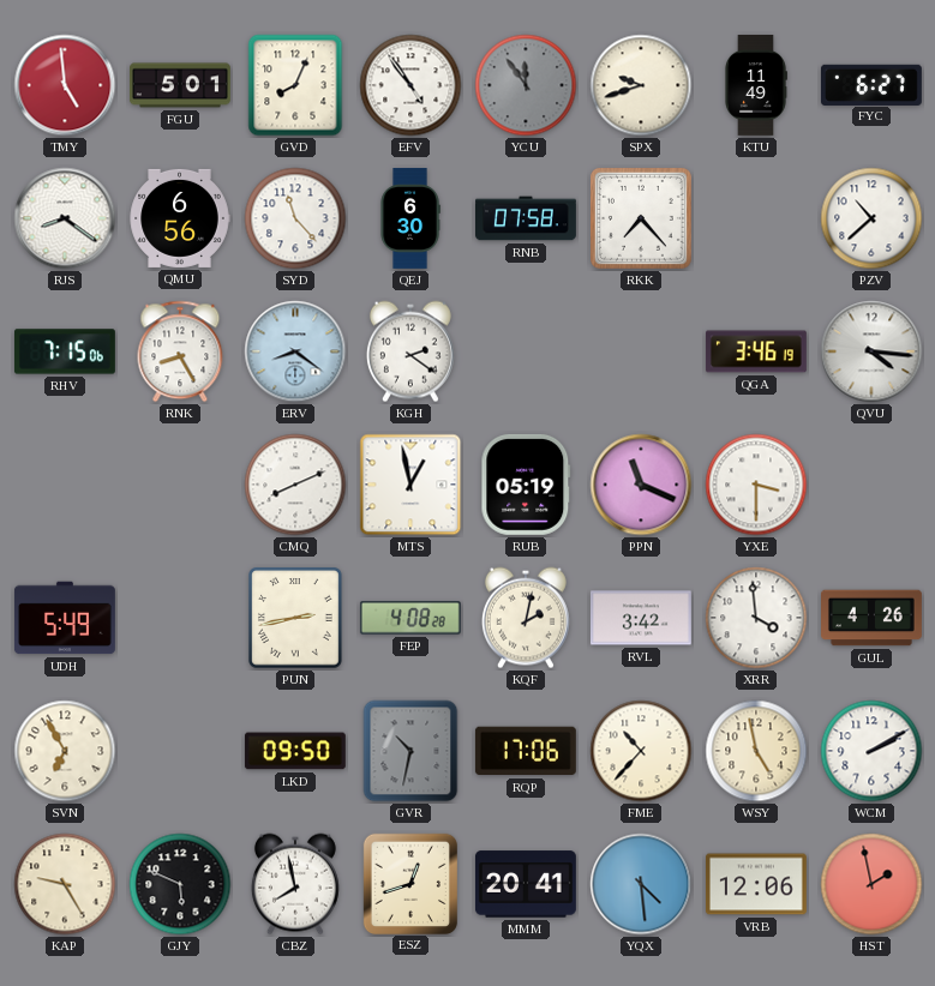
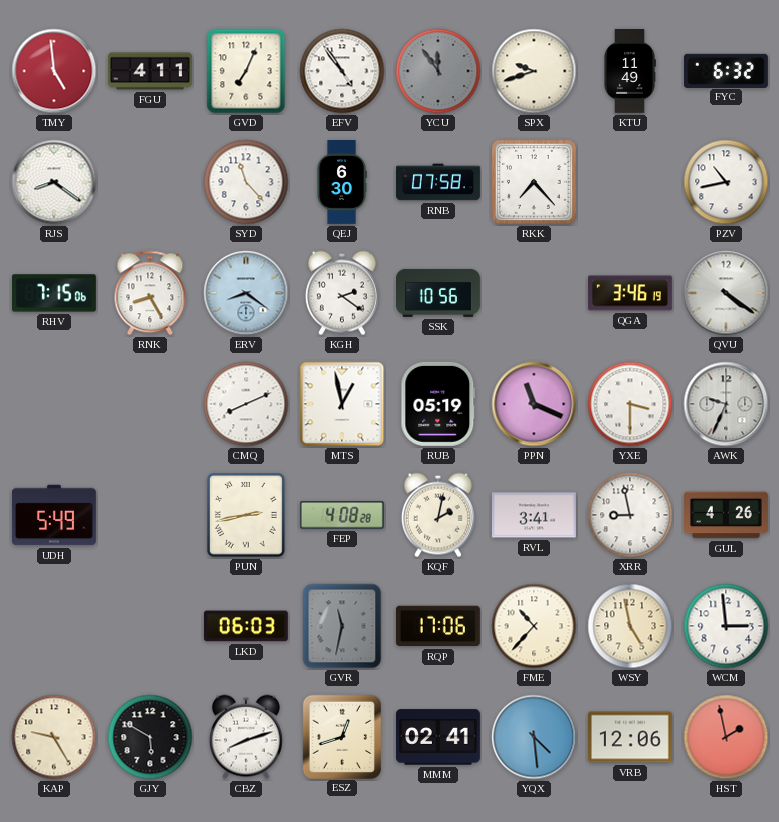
FGU: 5:01 -> 4:11 (151, 71)
GVD: 8:04 -> 7:04 (246, 71)
FYC: 6:27 -> 6:32 (726, 70)
QMU: 6:56 -> none (180, 218)
PZV: 10:38 -> 10:43 (726, 182)
SSK: none -> 10:56 (439, 293)
QVU: 4:16 -> 4:21 (726, 293)
AWK: none -> 9:34 (726, 404)
RVL: 3:42 -> 3:41 (534, 515)
XRR: 3:59 -> 8:58 (630, 515)
SVN: 6:55 -> none (65, 751)
LKD: 09:50 -> 06:03 (246, 626)
GVR: 10:32 -> 11:32 (342, 626)
WCM: 2:10 -> 2:59 (726, 626)
GJY: 5:49 -> 5:50 (150, 737)
CBZ: 7:58 -> 8:12 (246, 737)
MMM: 20:41 -> 02:41 (438, 737)
